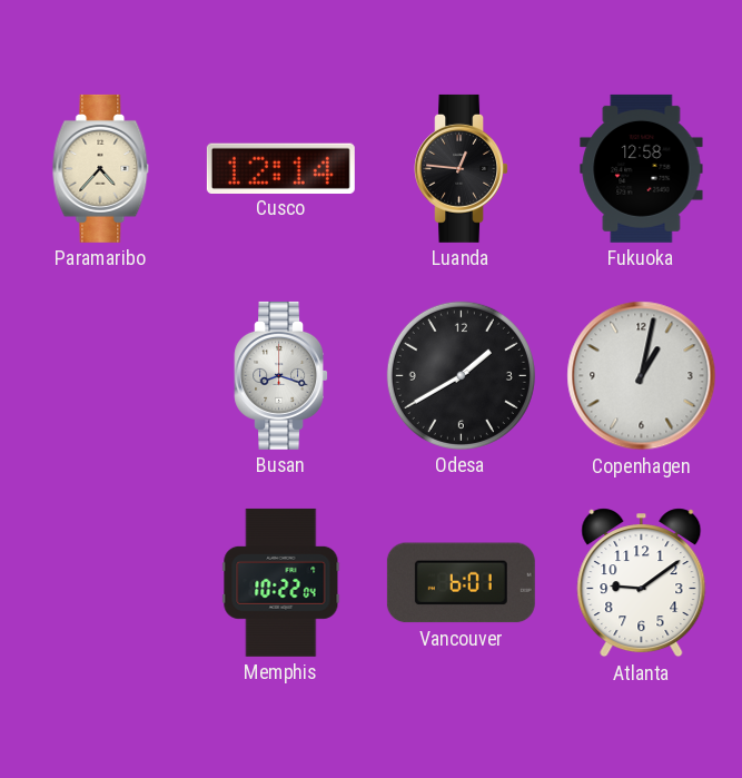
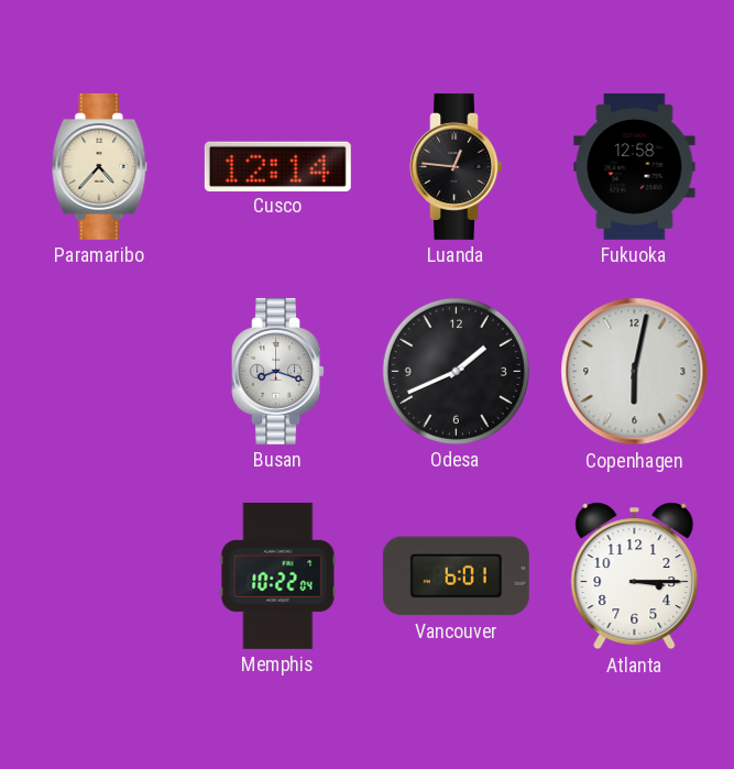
Odesa: 1:40 -> 1:41 (456, 371)
Copenhagen: 1:02 -> 6:02 (635, 372)
Atlanta: 9:09 -> 3:15 (635, 576)
